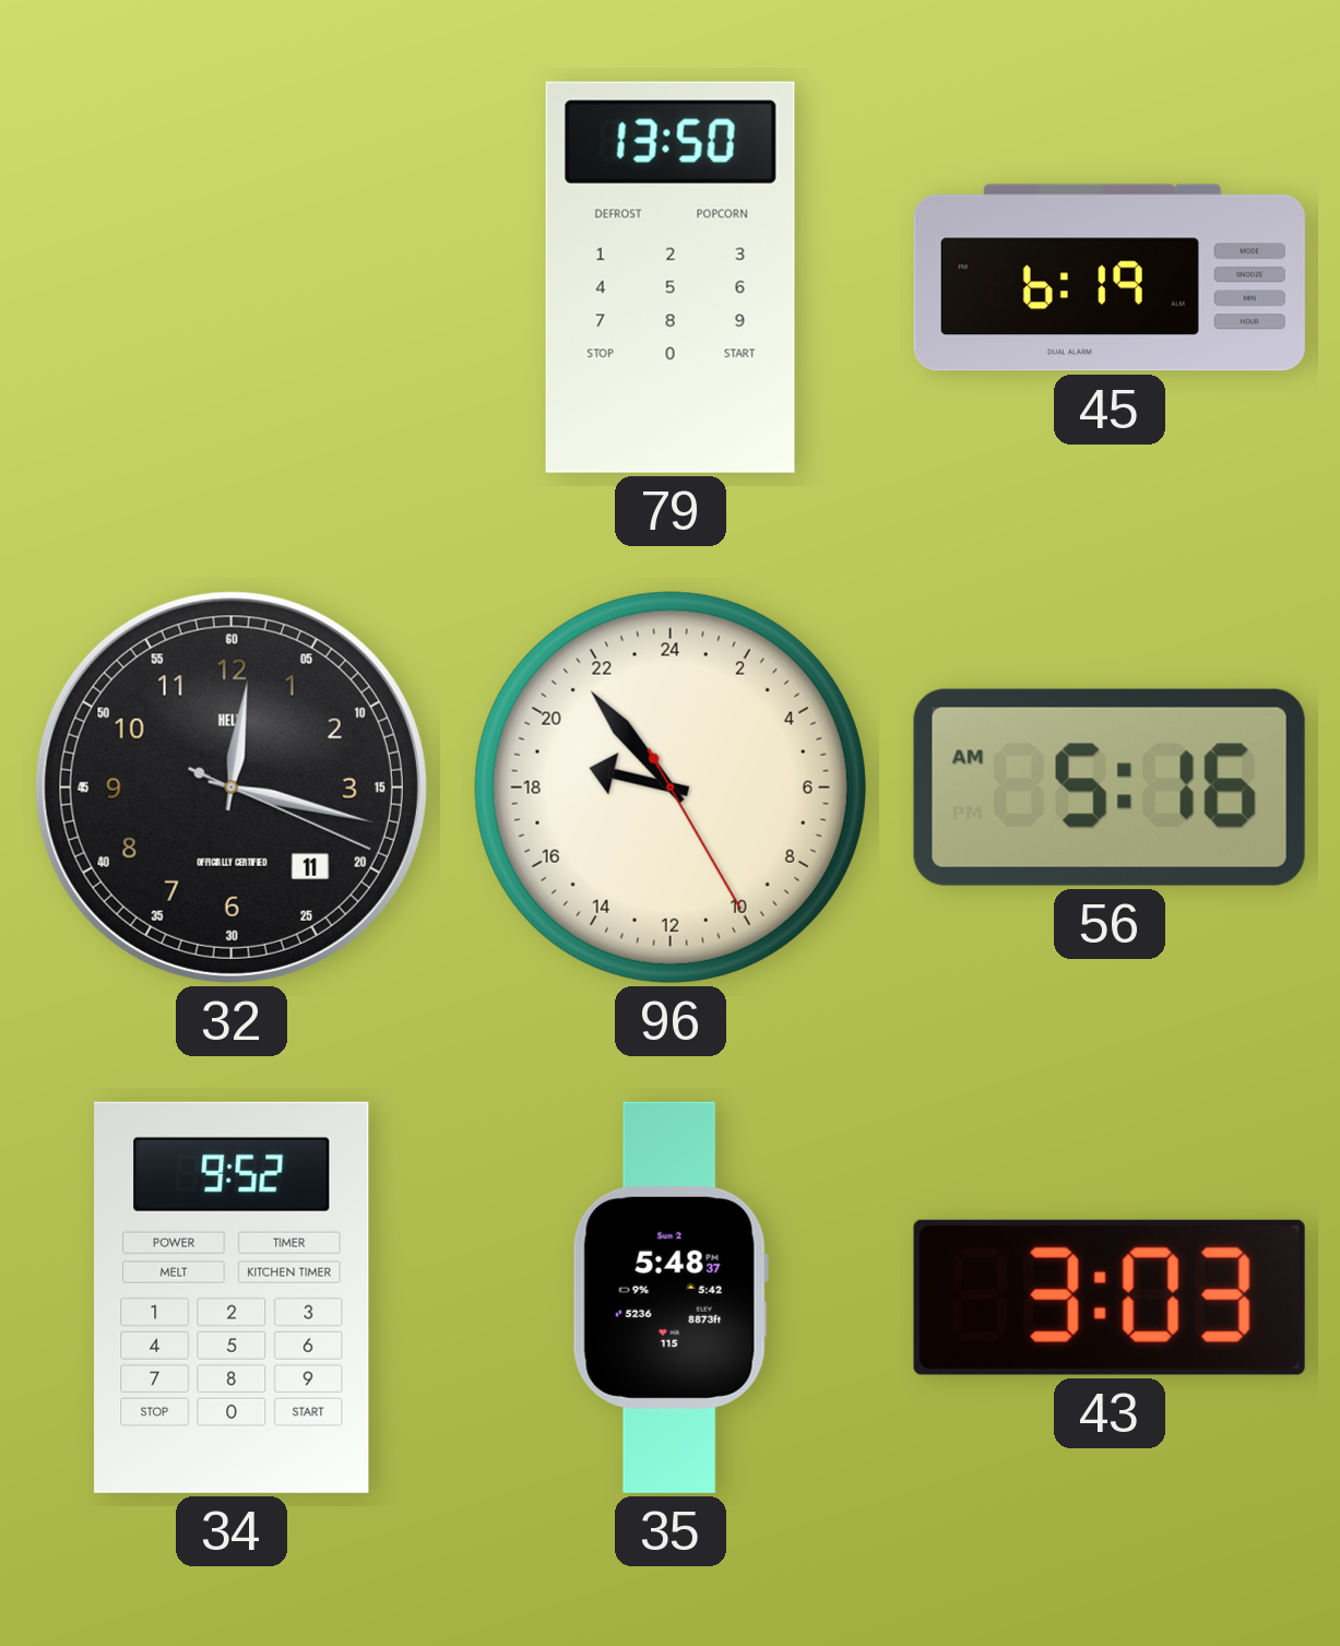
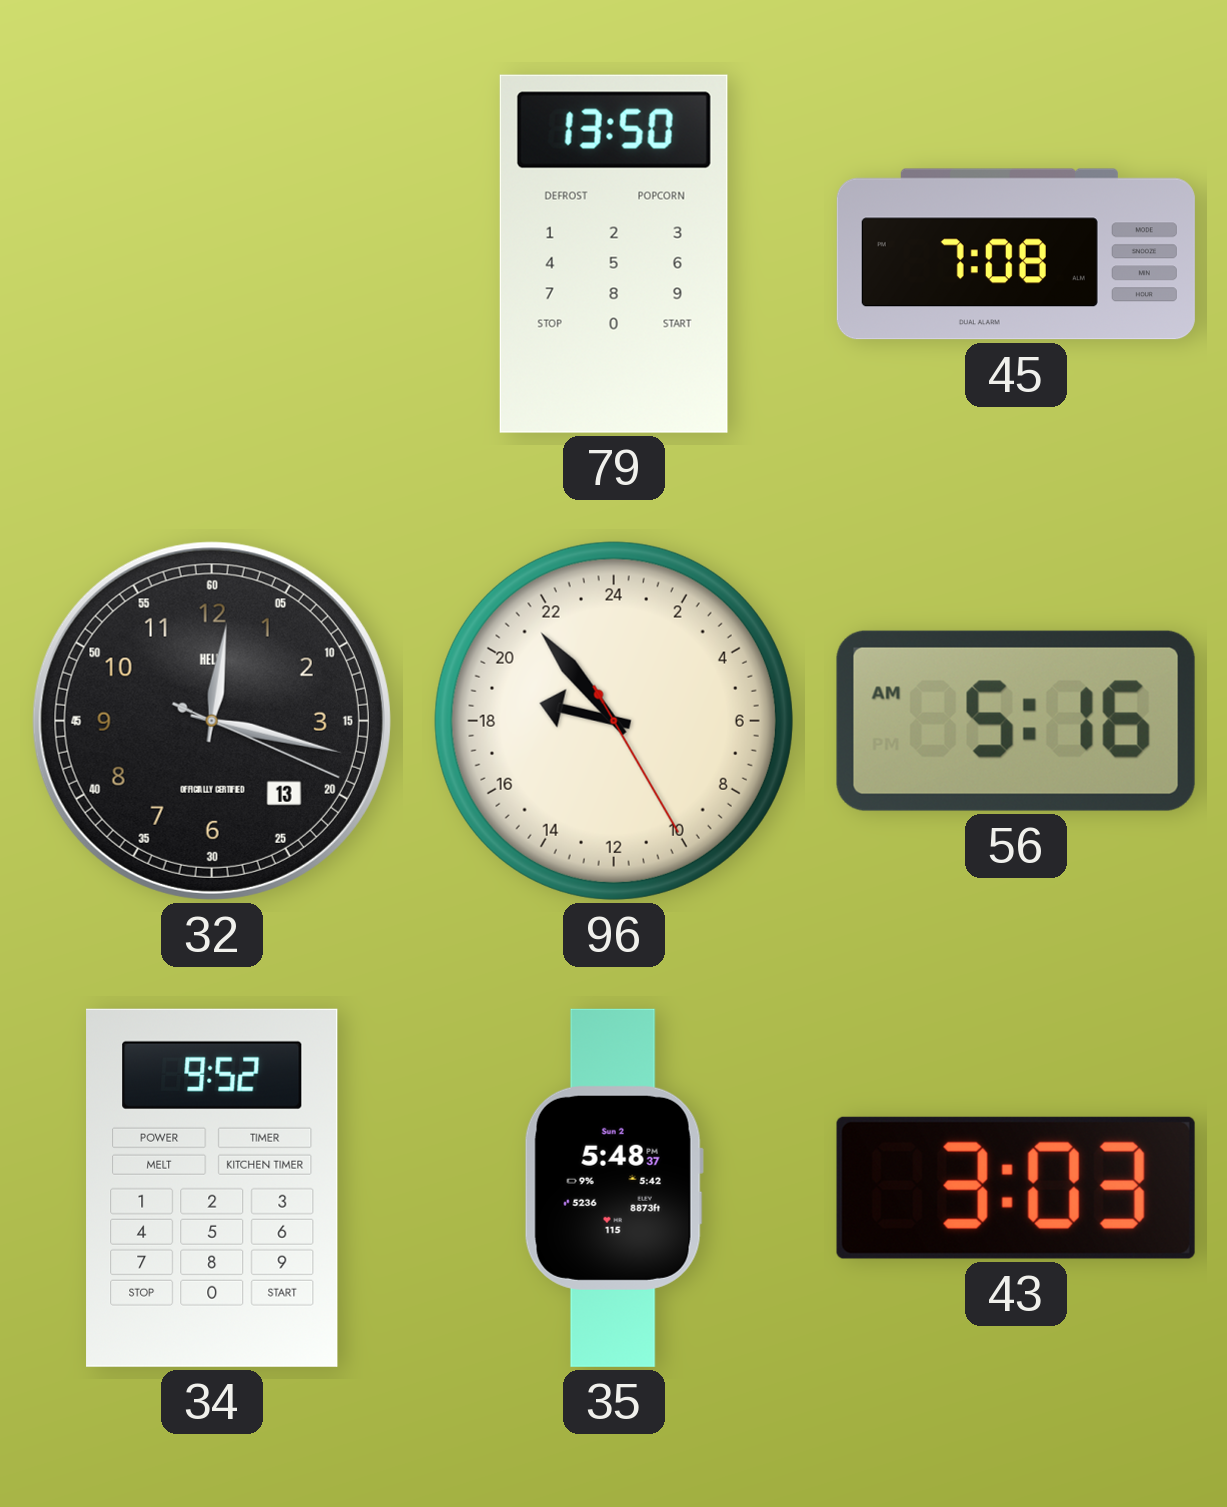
45: 6:19 -> 7:08 (1016, 254)
32 date: 11 -> 13 (212, 721)
